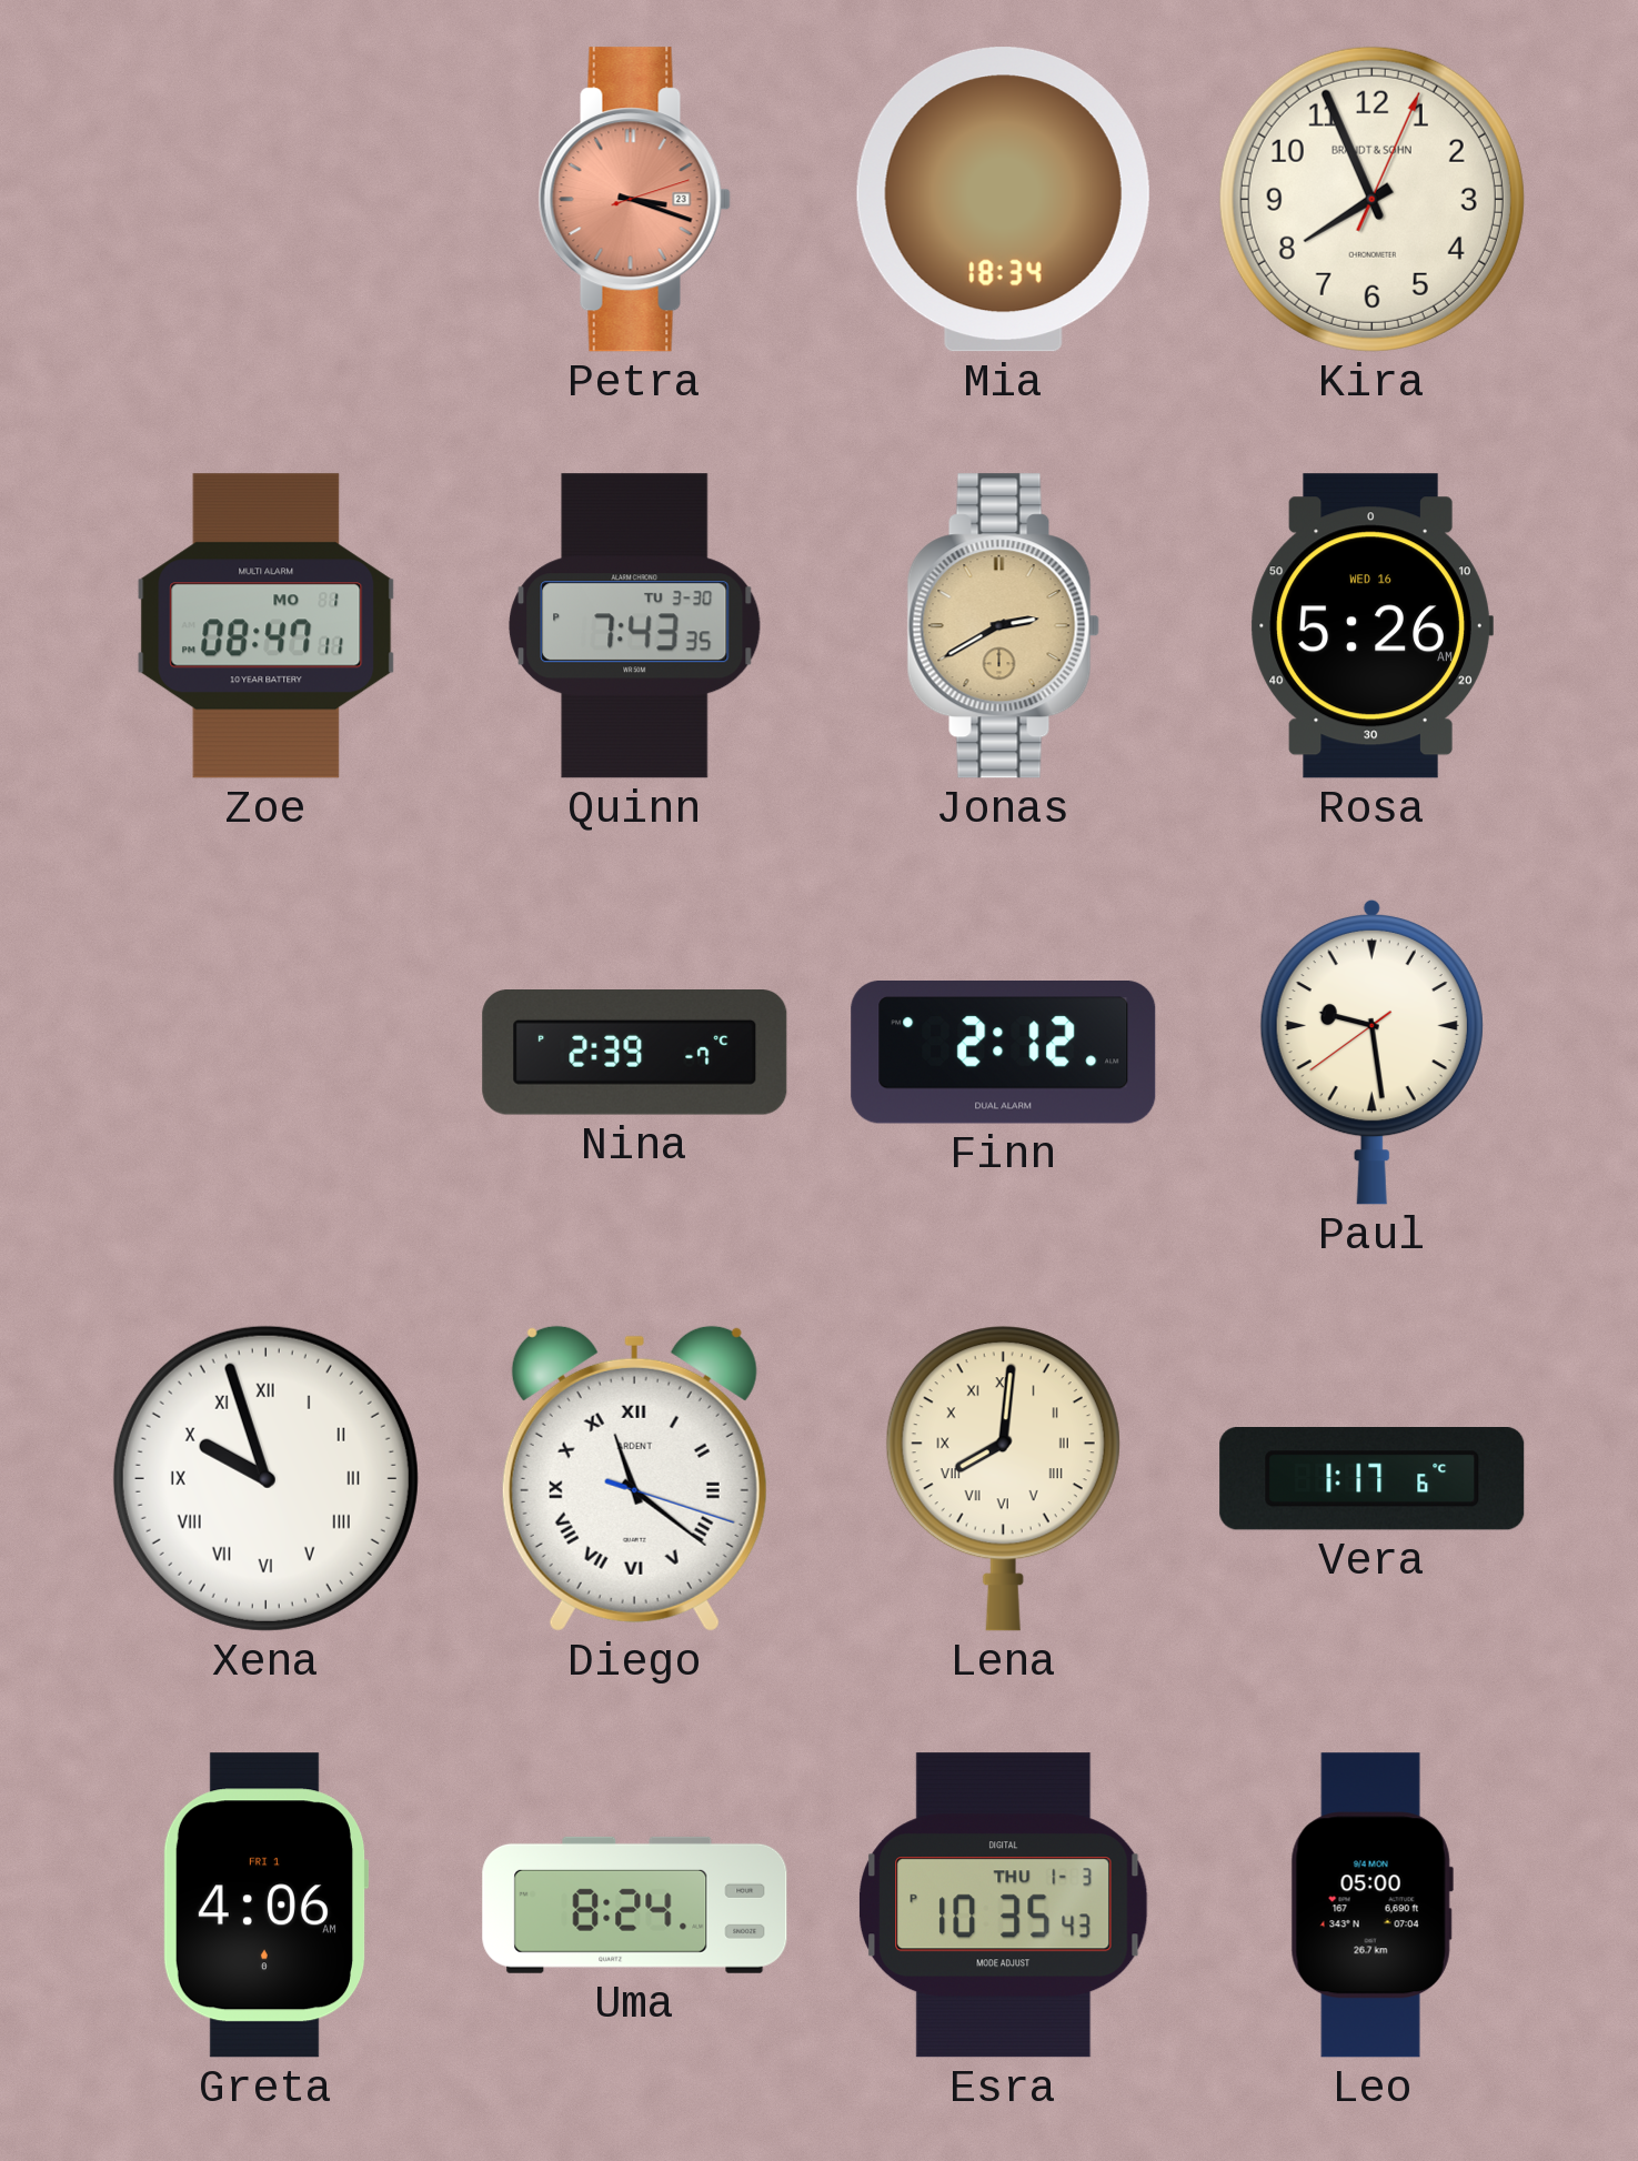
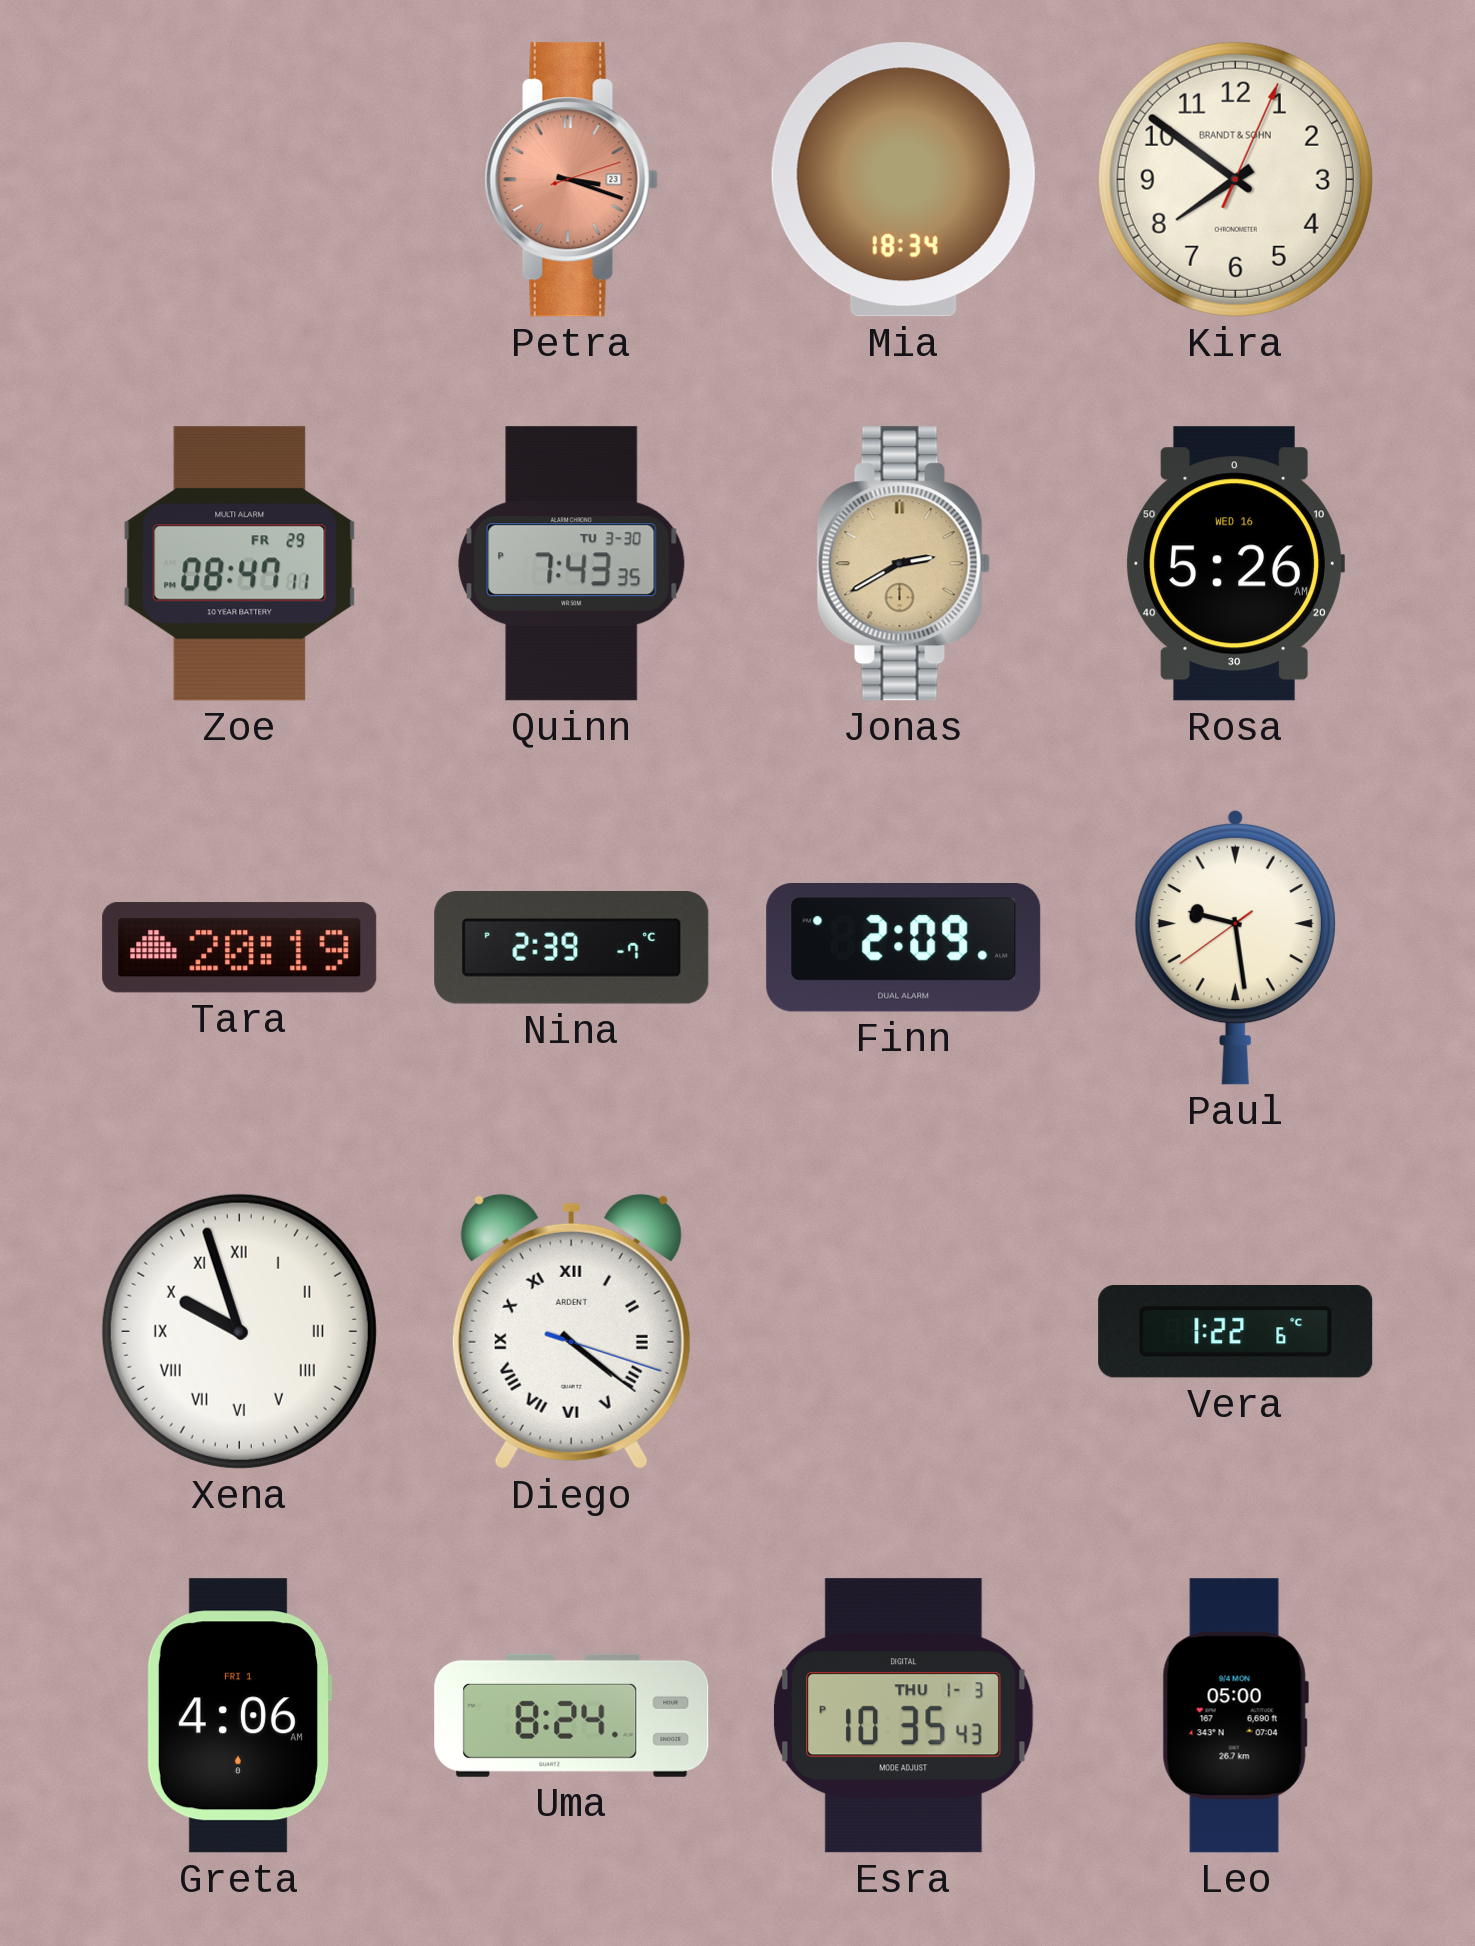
Kira: 7:56 -> 7:51 (1235, 179)
Zoe date: MO 1 -> FR 29 (240, 564)
Tara: none -> 20:19 (240, 948)
Finn: 2:12 -> 2:09 (904, 948)
Diego: 11:21 -> 4:21 (571, 1331)
Lena: 8:01 -> none (1003, 1479)
Vera: 1:17 -> 1:22 (1236, 1332)
